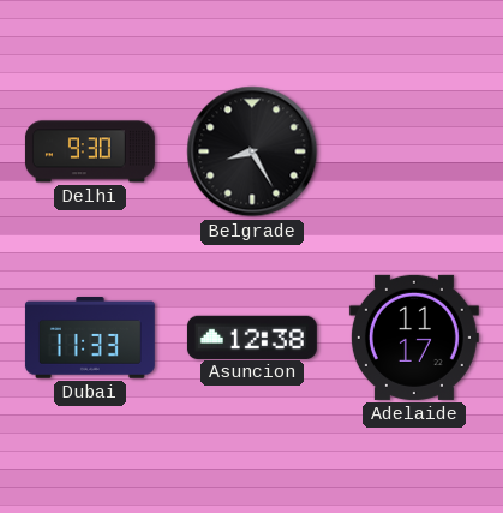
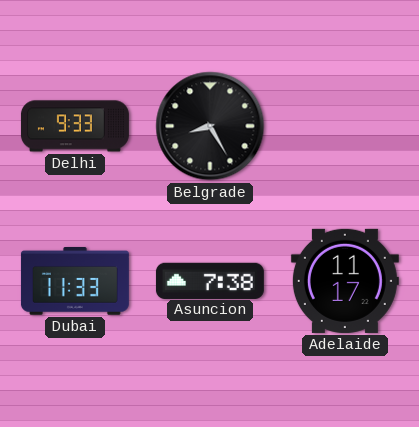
Delhi: 9:30 -> 9:33 (75, 126)
Asuncion: 12:38 -> 7:38 (210, 280)
